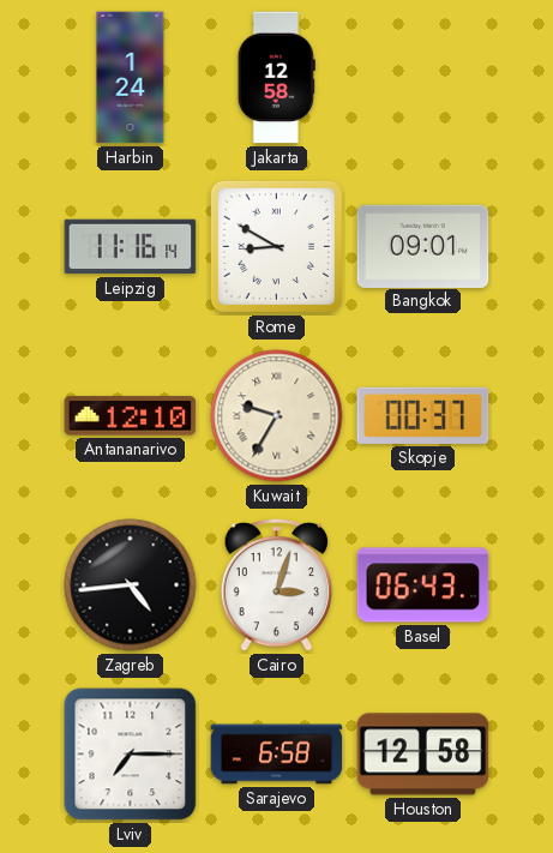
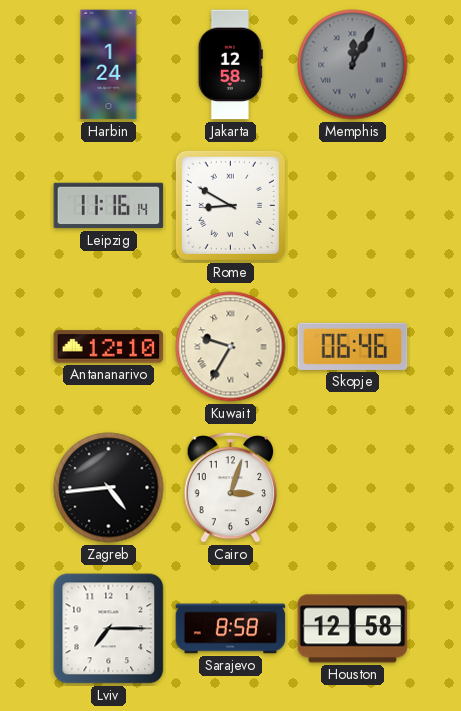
Memphis: none -> 12:05 (353, 65)
Bangkok: 09:01 -> none (423, 246)
Skopje: 00:37 -> 06:46 (353, 346)
Basel: 06:43 -> none (423, 585)
Sarajevo: 6:58 -> 8:58 (231, 629)
